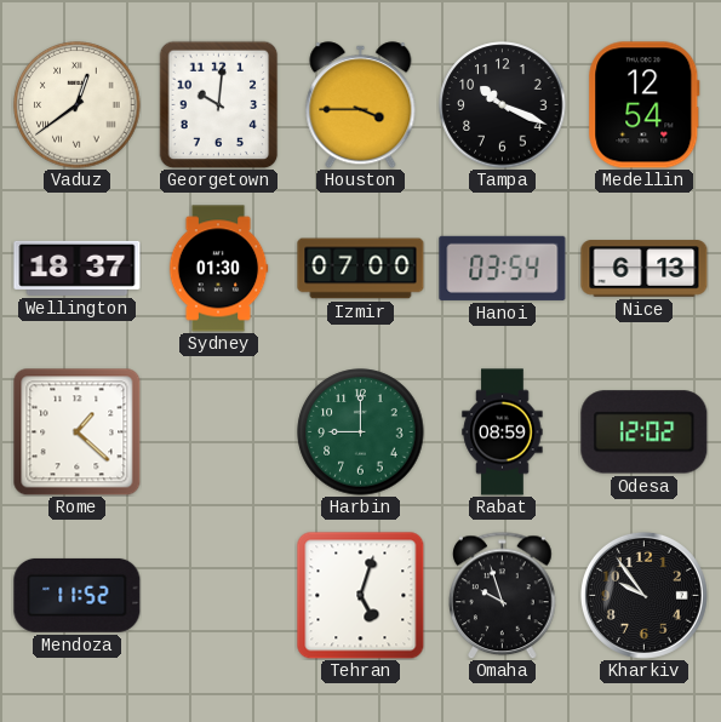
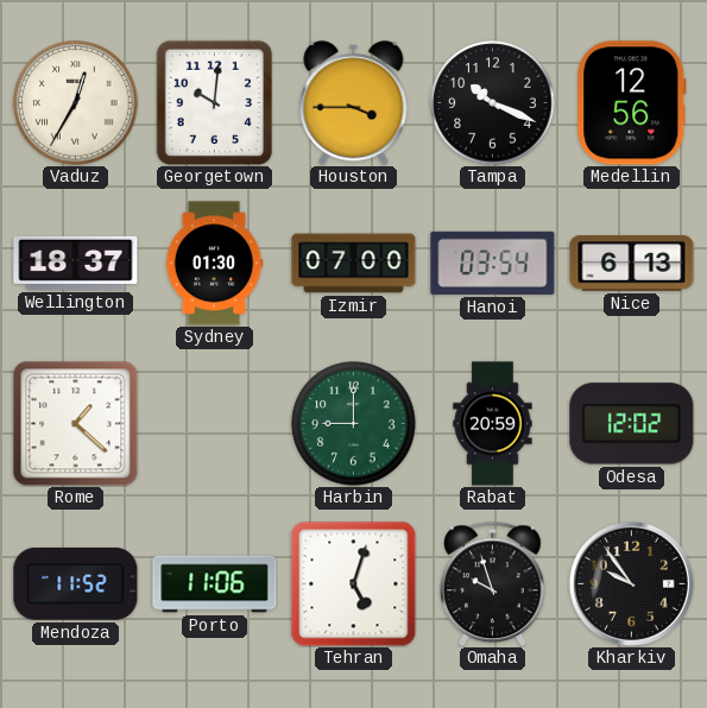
Vaduz: 12:39 -> 12:35 (76, 103)
Medellin: 12:54 -> 12:56 (632, 103)
Rabat: 08:59 -> 20:59 (493, 424)
Porto: none -> 11:06 (215, 584)
